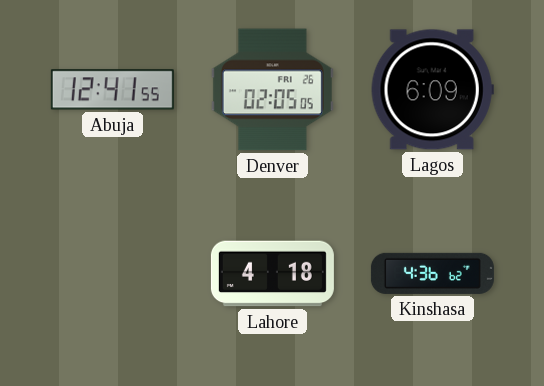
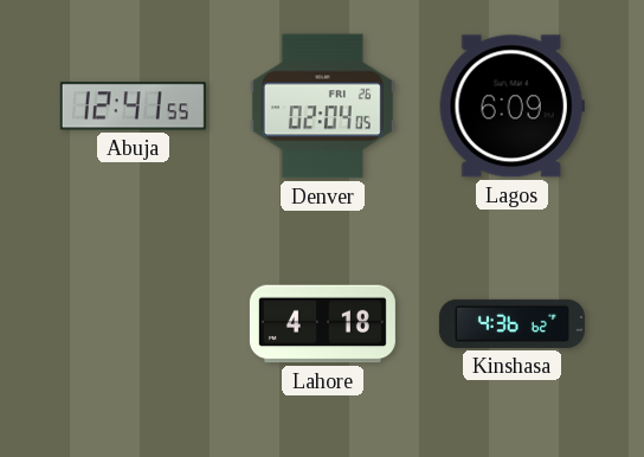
Denver: 02:05 -> 02:04 (322, 107)
